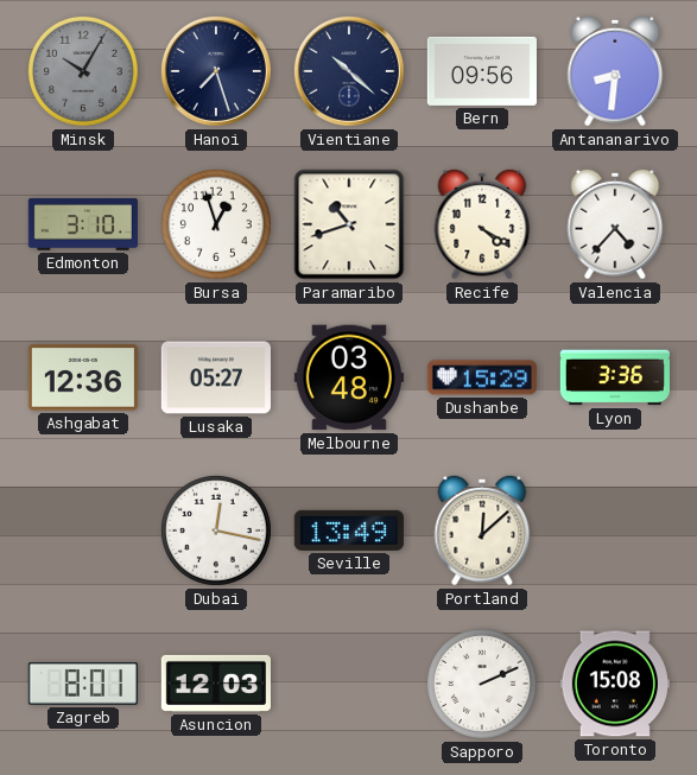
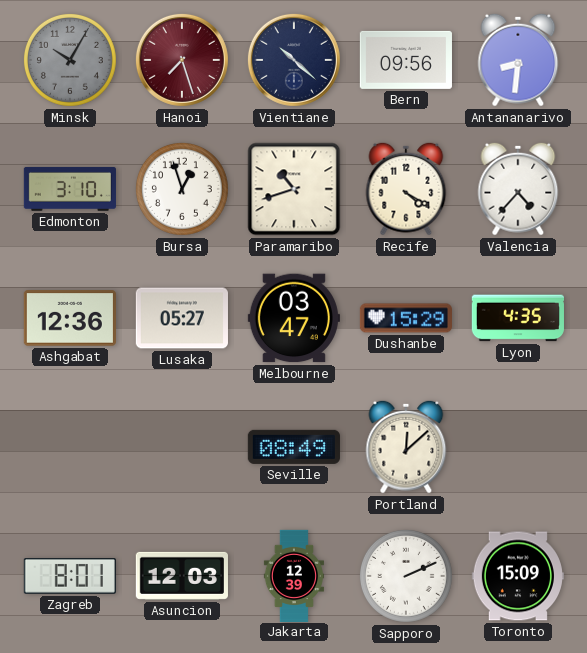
Hanoi dial: navy -> burgundy (182, 60)
Melbourne: 03:48 -> 03:47 (294, 318)
Lyon: 3:36 -> 4:35 (518, 318)
Dubai: 12:17 -> none (216, 531)
Seville: 13:49 -> 08:49 (294, 447)
Jakarta: none -> 12:39 (294, 575)
Toronto: 15:08 -> 15:09 (518, 576)
